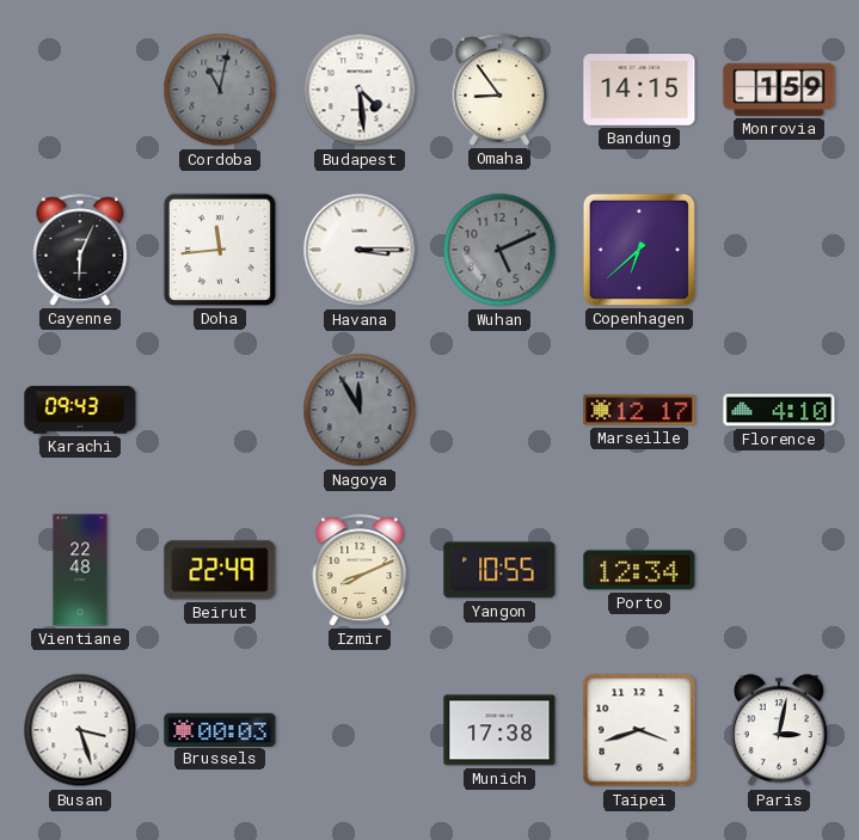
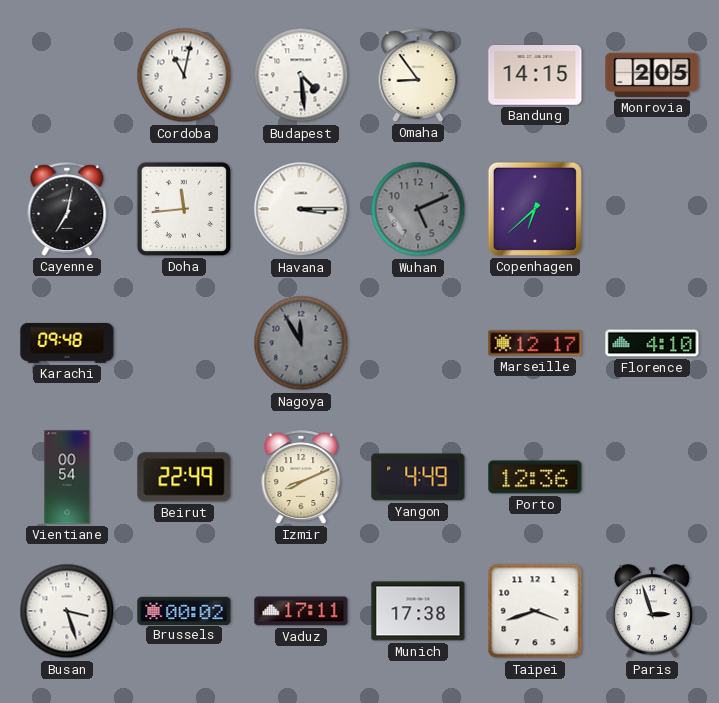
Cordoba dial: grey -> white (184, 75)
Monrovia: 1:59 -> 2:05 (652, 75)
Cayenne: 6:04 -> 7:02 (67, 209)
Karachi: 09:43 -> 09:48 (67, 343)
Vientiane: 22:48 -> 00:54 (67, 477)
Yangon: 10:55 -> 4:49 (418, 477)
Porto: 12:34 -> 12:36 (535, 477)
Brussels: 00:03 -> 00:02 (184, 610)
Vaduz: none -> 17:11 (301, 611)
Paris: 3:02 -> 2:57 (652, 612)
